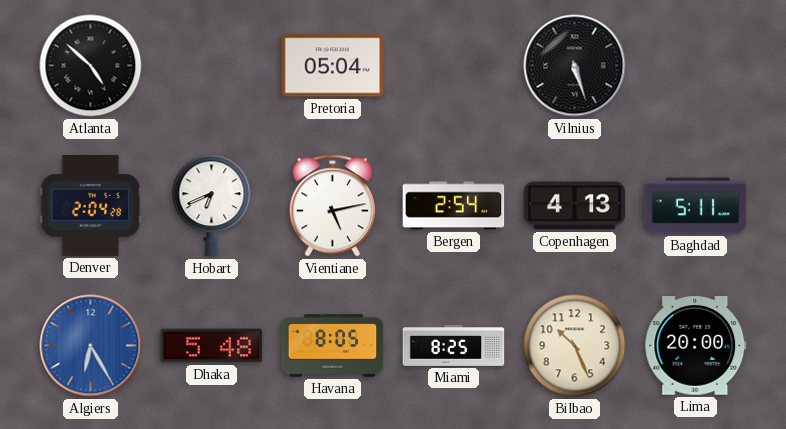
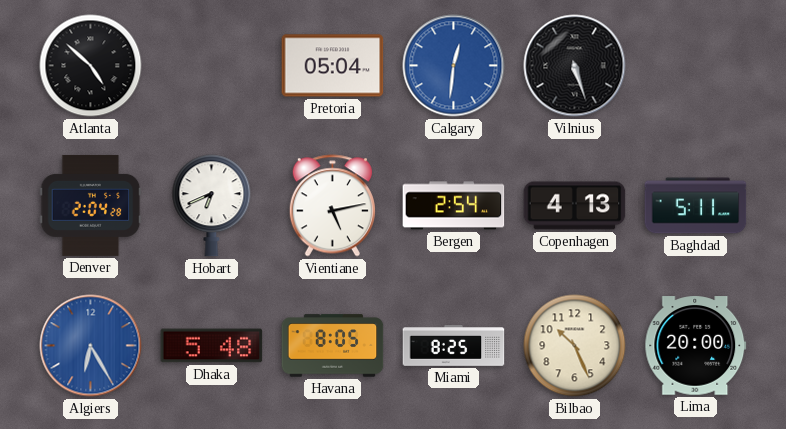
Calgary: none -> 12:31 (454, 66)
